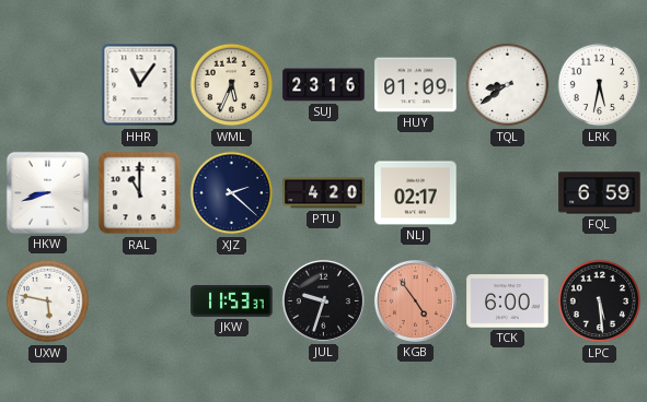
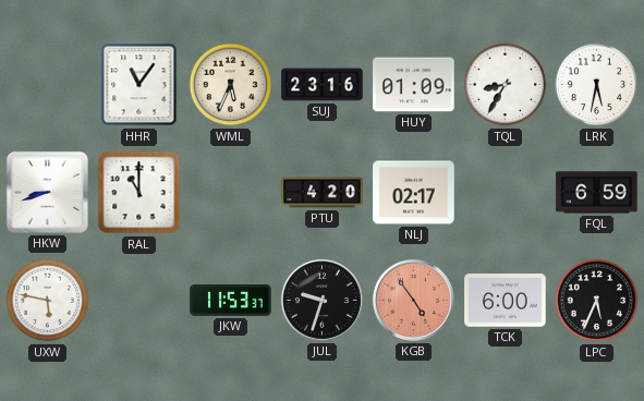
TQL: 8:39 -> 8:35 (506, 85)
XJZ: 2:22 -> none (232, 193)
LPC: 5:29 -> 5:34 (597, 301)
